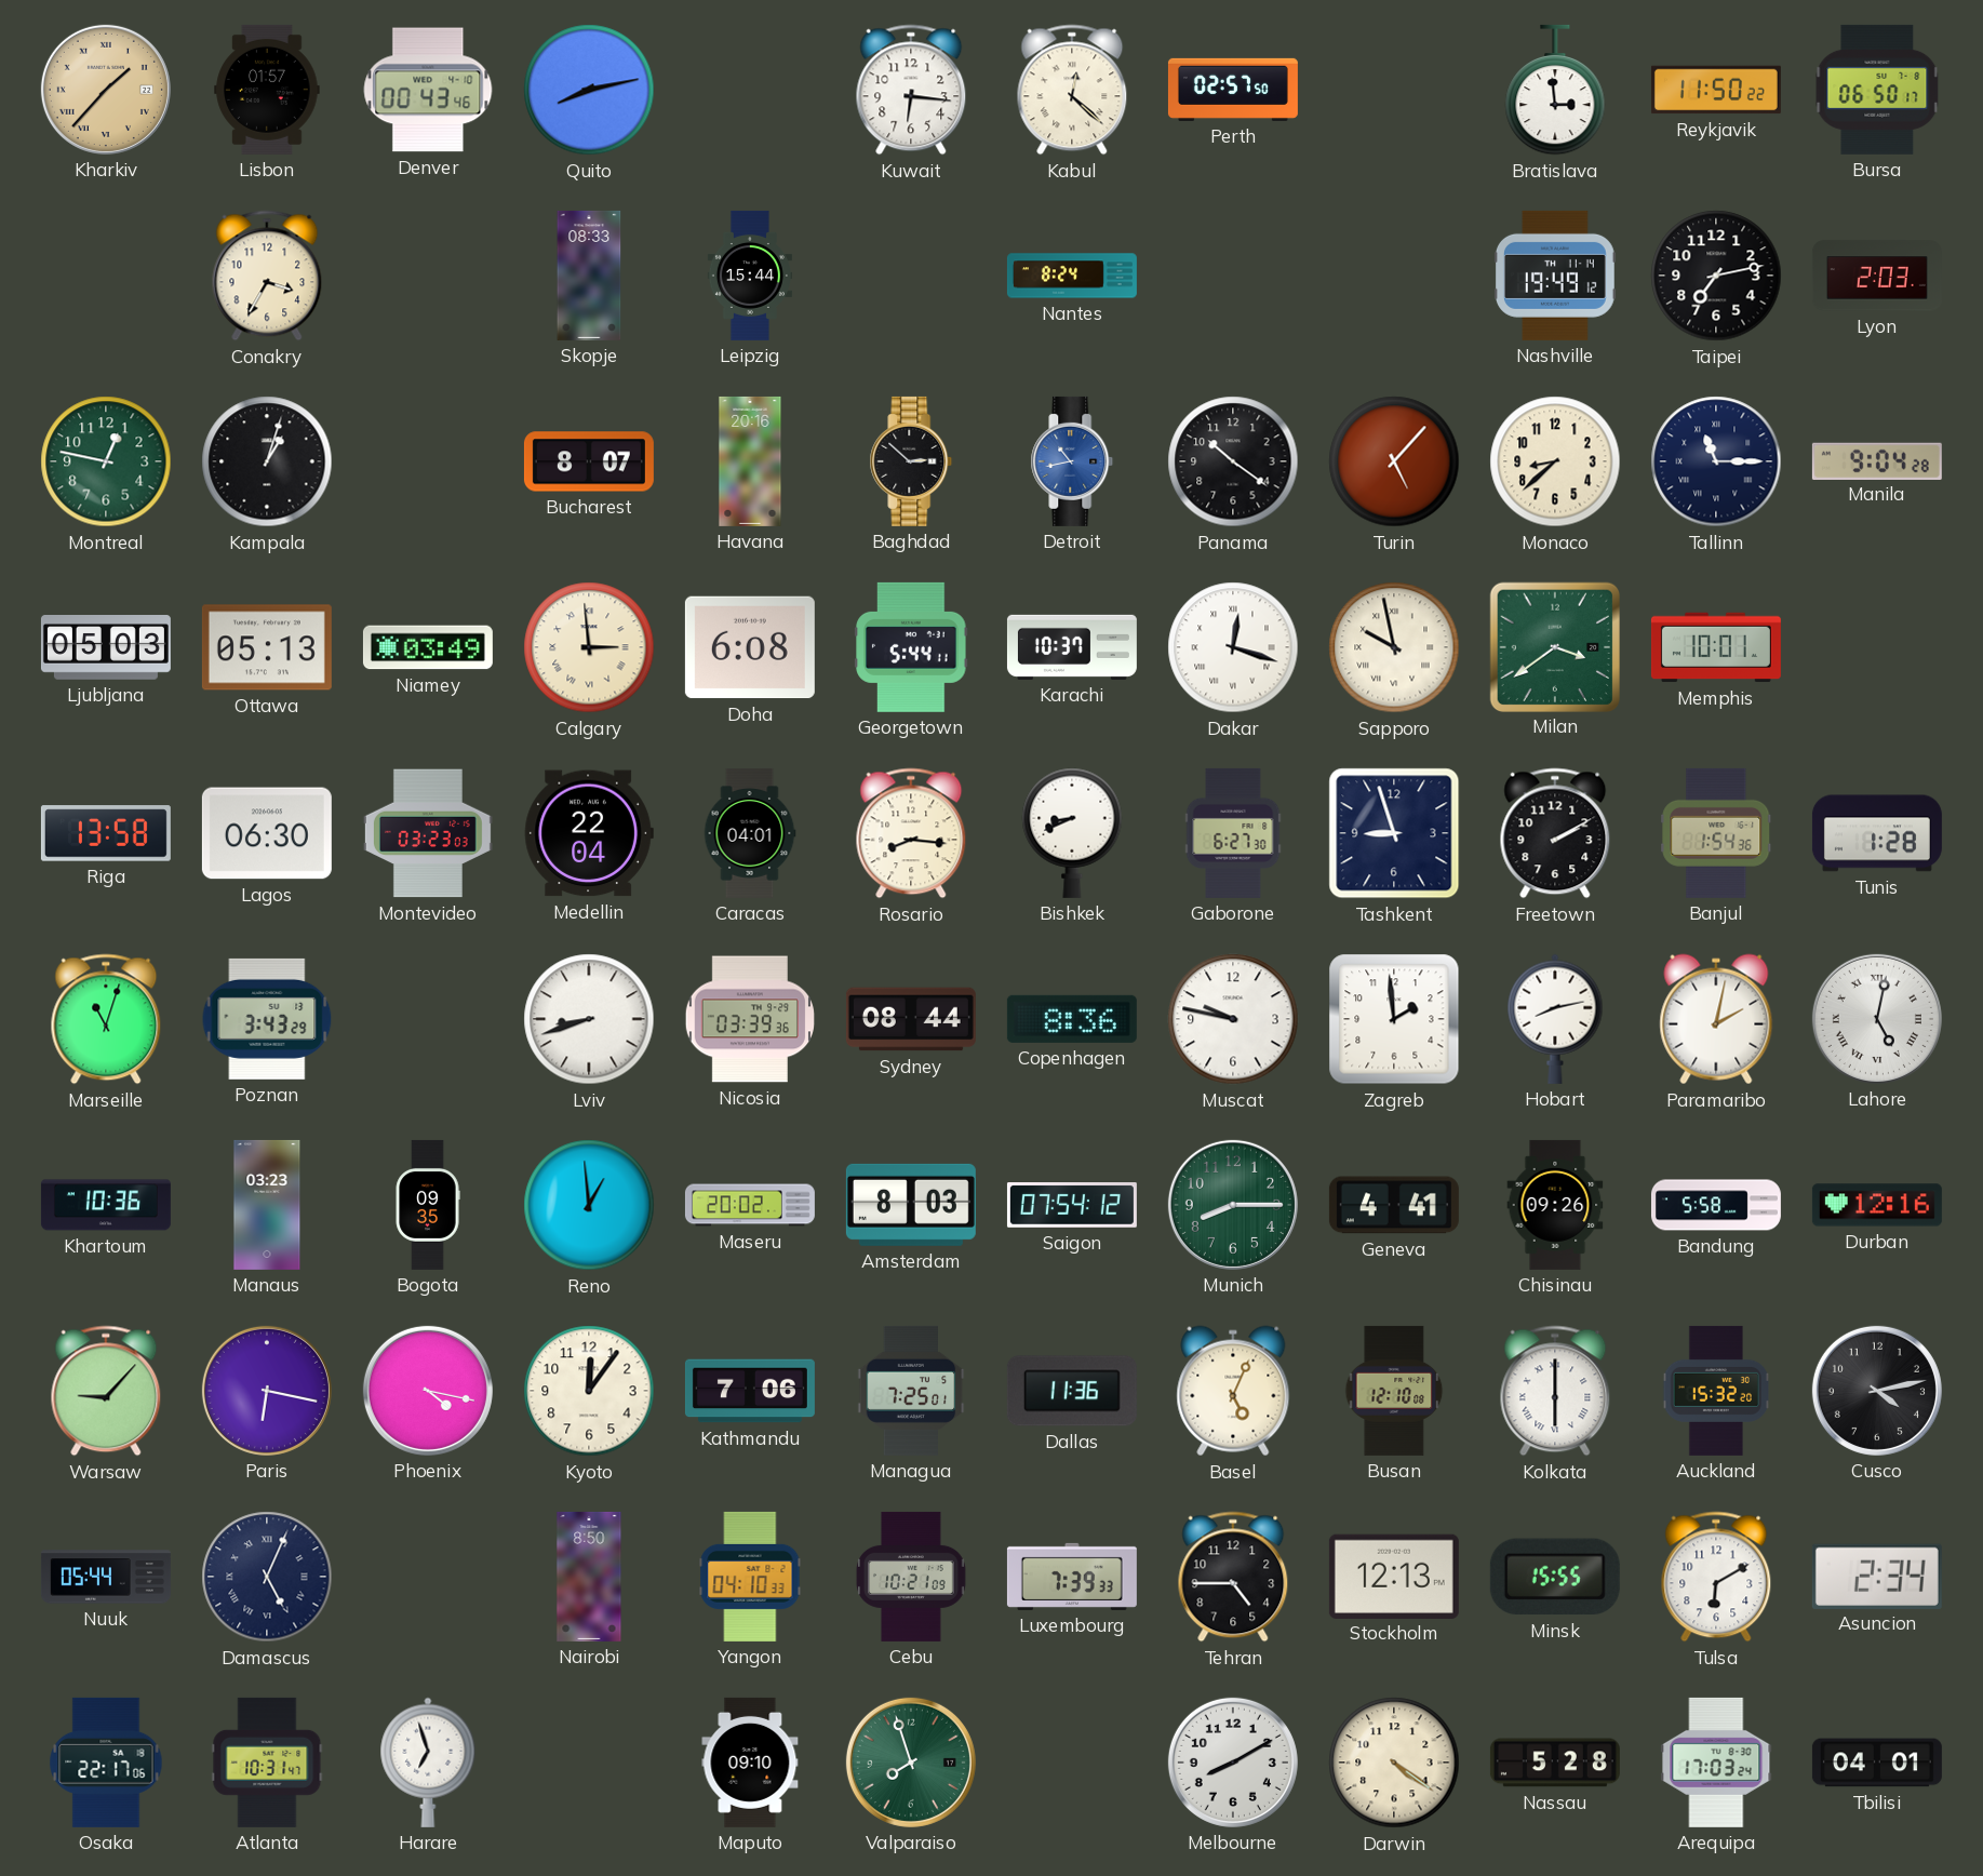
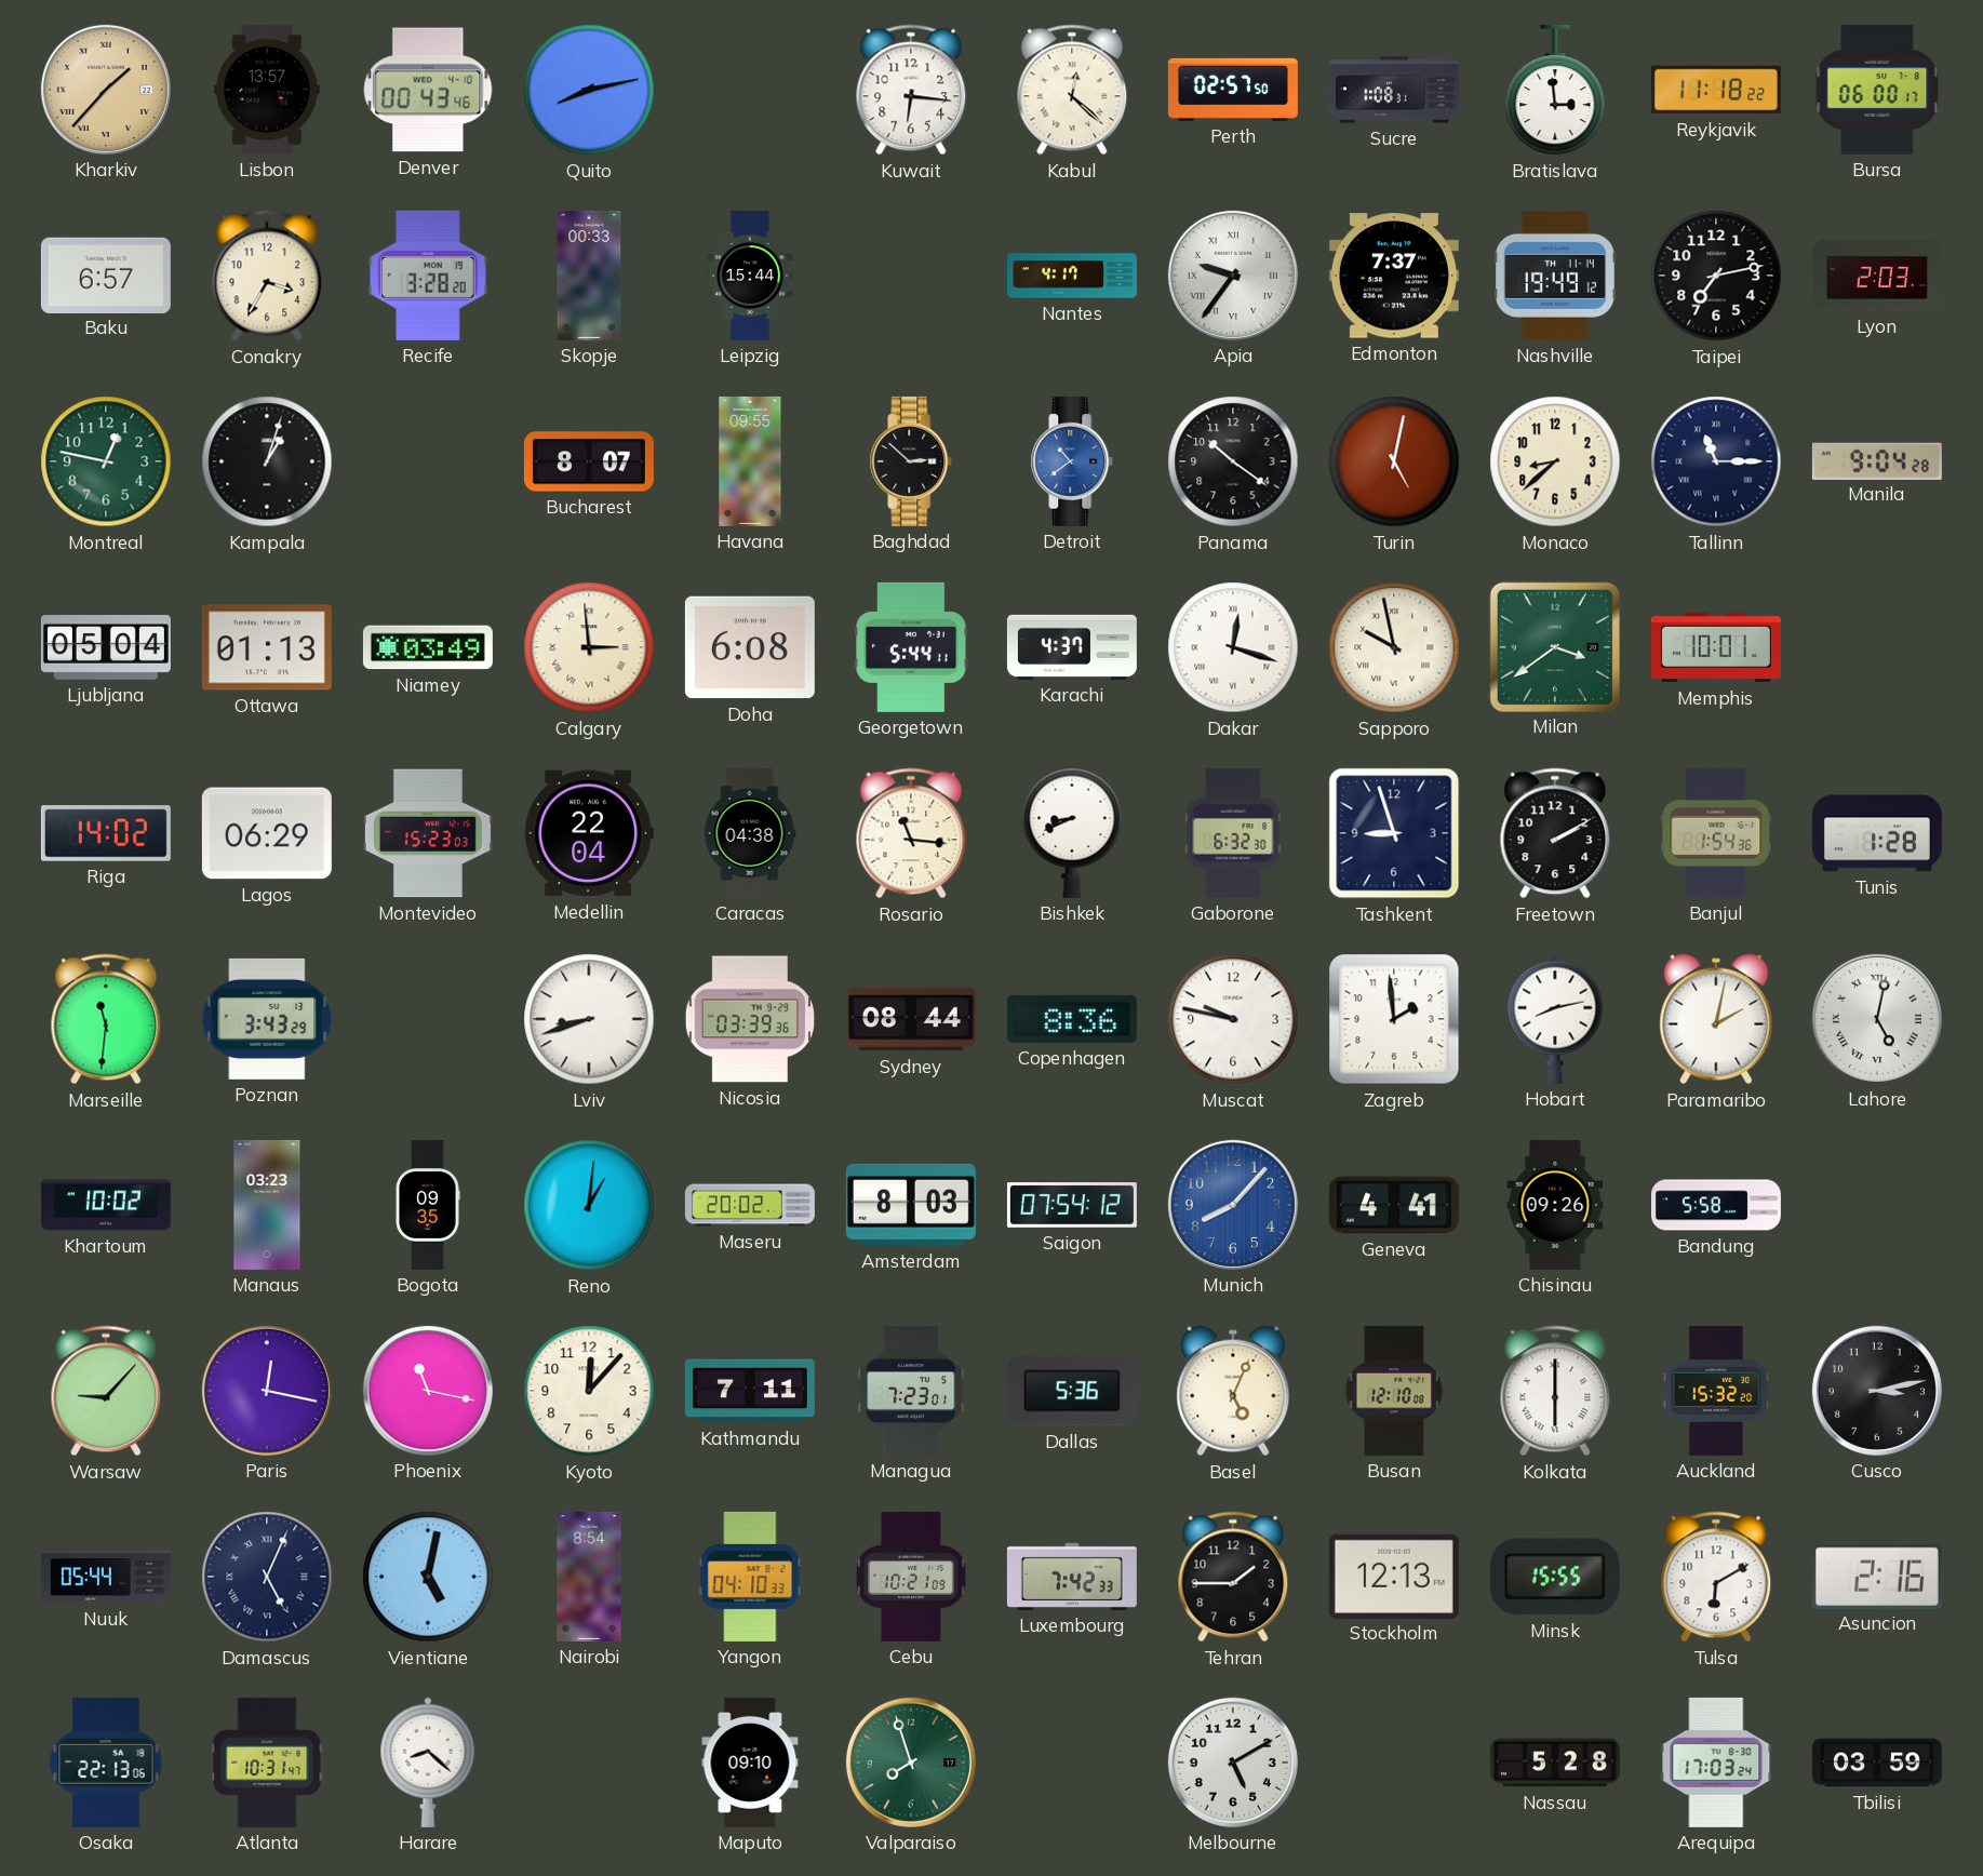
Lisbon: 01:57 -> 13:57 (267, 90)
Sucre: none -> 1:08 (1394, 90)
Reykjavik: 11:50 -> 11:18 (1716, 90)
Bursa: 06:50 -> 06:00 (1877, 90)
Baku: none -> 6:57 (106, 274)
Recife: none -> 3:28 (428, 276)
Skopje: 08:33 -> 00:33 (589, 276)
Nantes: 8:24 -> 4:17 (1072, 276)
Apia: none -> 9:36 (1233, 276)
Edmonton: none -> 7:37 (1394, 276)
Havana: 20:16 -> 09:55 (750, 461)
Detroit: 10:43 -> 10:39 (1072, 461)
Turin: 5:07 -> 5:02 (1394, 461)
Ljubljana: 05:03 -> 05:04 (106, 647)
Ottawa: 05:13 -> 01:13 (267, 647)
Karachi: 10:37 -> 4:37 (1072, 647)
Riga: 13:58 -> 14:02 (106, 833)
Lagos: 06:30 -> 06:29 (267, 833)
Montevideo: 03:23 -> 15:23 (428, 833)
Caracas: 04:01 -> 04:38 (750, 833)
Rosario: 8:16 -> 11:16 (911, 833)
Gaborone: 6:27 -> 6:32 (1233, 833)
Marseille: 11:03 -> 11:31 (106, 1019)
Khartoum: 10:36 -> 10:02 (106, 1205)
Reno: 12:59 -> 1:01 (589, 1205)
Munich: 8:15 -> 8:07 (1233, 1205)
Munich dial: green -> blue (1233, 1205)
Durban: 12:16 -> none (1877, 1205)
Paris: 6:17 -> 12:17 (267, 1391)
Phoenix: 4:17 -> 11:17 (428, 1391)
Kyoto: 12:06 -> 12:07 (589, 1391)
Kathmandu: 7:06 -> 7:11 (750, 1391)
Managua: 7:25 -> 7:23 (911, 1391)
Dallas: 11:36 -> 5:36 (1072, 1391)
Cusco: 4:13 -> 3:13 (1877, 1391)
Vientiane: none -> 5:02 (428, 1577)
Nairobi: 8:50 -> 8:54 (589, 1577)
Luxembourg: 7:39 -> 7:42 (1072, 1577)
Tehran: 4:45 -> 1:45 (1233, 1577)
Asuncion: 2:34 -> 2:16 (1877, 1576)
Osaka: 22:17 -> 22:13 (106, 1763)
Harare: 6:57 -> 8:22 (428, 1763)
Melbourne: 8:10 -> 5:10 (1233, 1763)
Darwin: 4:21 -> none (1394, 1763)
Tbilisi: 04:01 -> 03:59 (1877, 1763)
